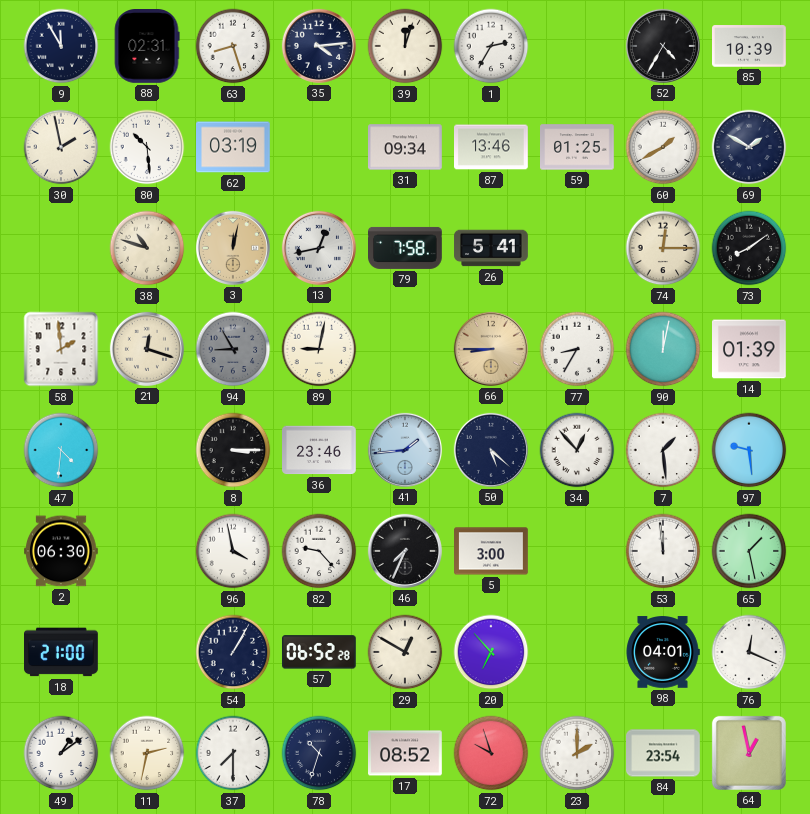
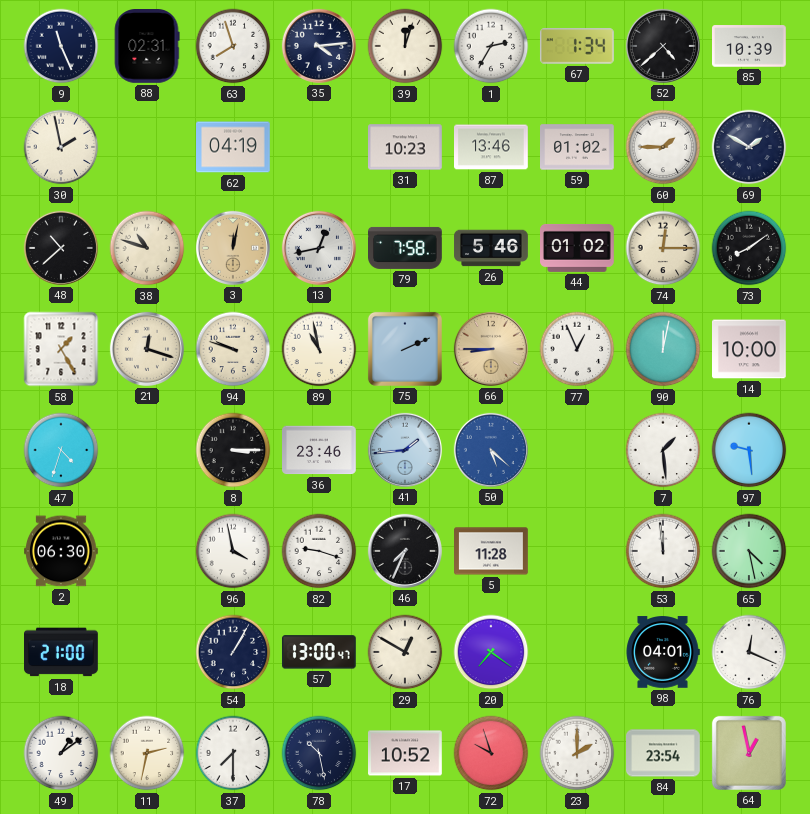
9: 11:55 -> 11:26 (61, 46)
63: 8:27 -> 7:57 (233, 46)
67: none -> 1:34 (577, 46)
52: 4:35 -> 4:38 (663, 46)
80: 10:29 -> none (147, 147)
62: 03:19 -> 04:19 (234, 147)
31: 09:34 -> 10:23 (406, 147)
59: 01:25 -> 01:02 (578, 147)
60: 1:40 -> 1:45 (663, 147)
48: none -> 10:38 (61, 248)
26: 5:41 -> 5:46 (491, 248)
44: none -> 01:02 (578, 248)
58: 1:59 -> 1:25 (61, 349)
94: 8:55 -> 9:48 (233, 349)
94 dial: grey -> cream (233, 349)
89: 9:02 -> 10:58 (319, 349)
75: none -> 2:11 (405, 349)
77: 8:35 -> 12:56 (577, 349)
14: 01:39 -> 10:00 (750, 349)
47: 4:31 -> 4:33 (61, 450)
50 dial: navy -> blue (491, 450)
34: 12:53 -> none (577, 450)
82: 9:23 -> 9:18 (319, 551)
5: 3:00 -> 11:28 (492, 551)
65: 1:28 -> 4:28 (749, 551)
57: 06:52 -> 13:00 (319, 652)
20: 6:53 -> 7:21 (491, 652)
78: 10:33 -> 10:28 (319, 753)
17: 08:52 -> 10:52 (406, 753)
